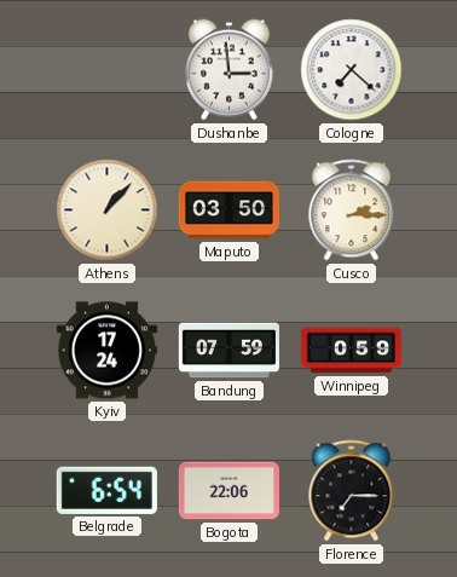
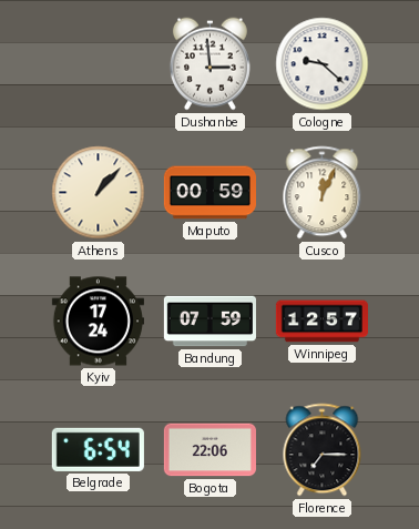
Cologne: 7:22 -> 9:22 (323, 64)
Maputo: 03:50 -> 00:59 (209, 193)
Cusco: 2:15 -> 12:04 (323, 193)
Winnipeg: 0:59 -> 12:57 (321, 322)
